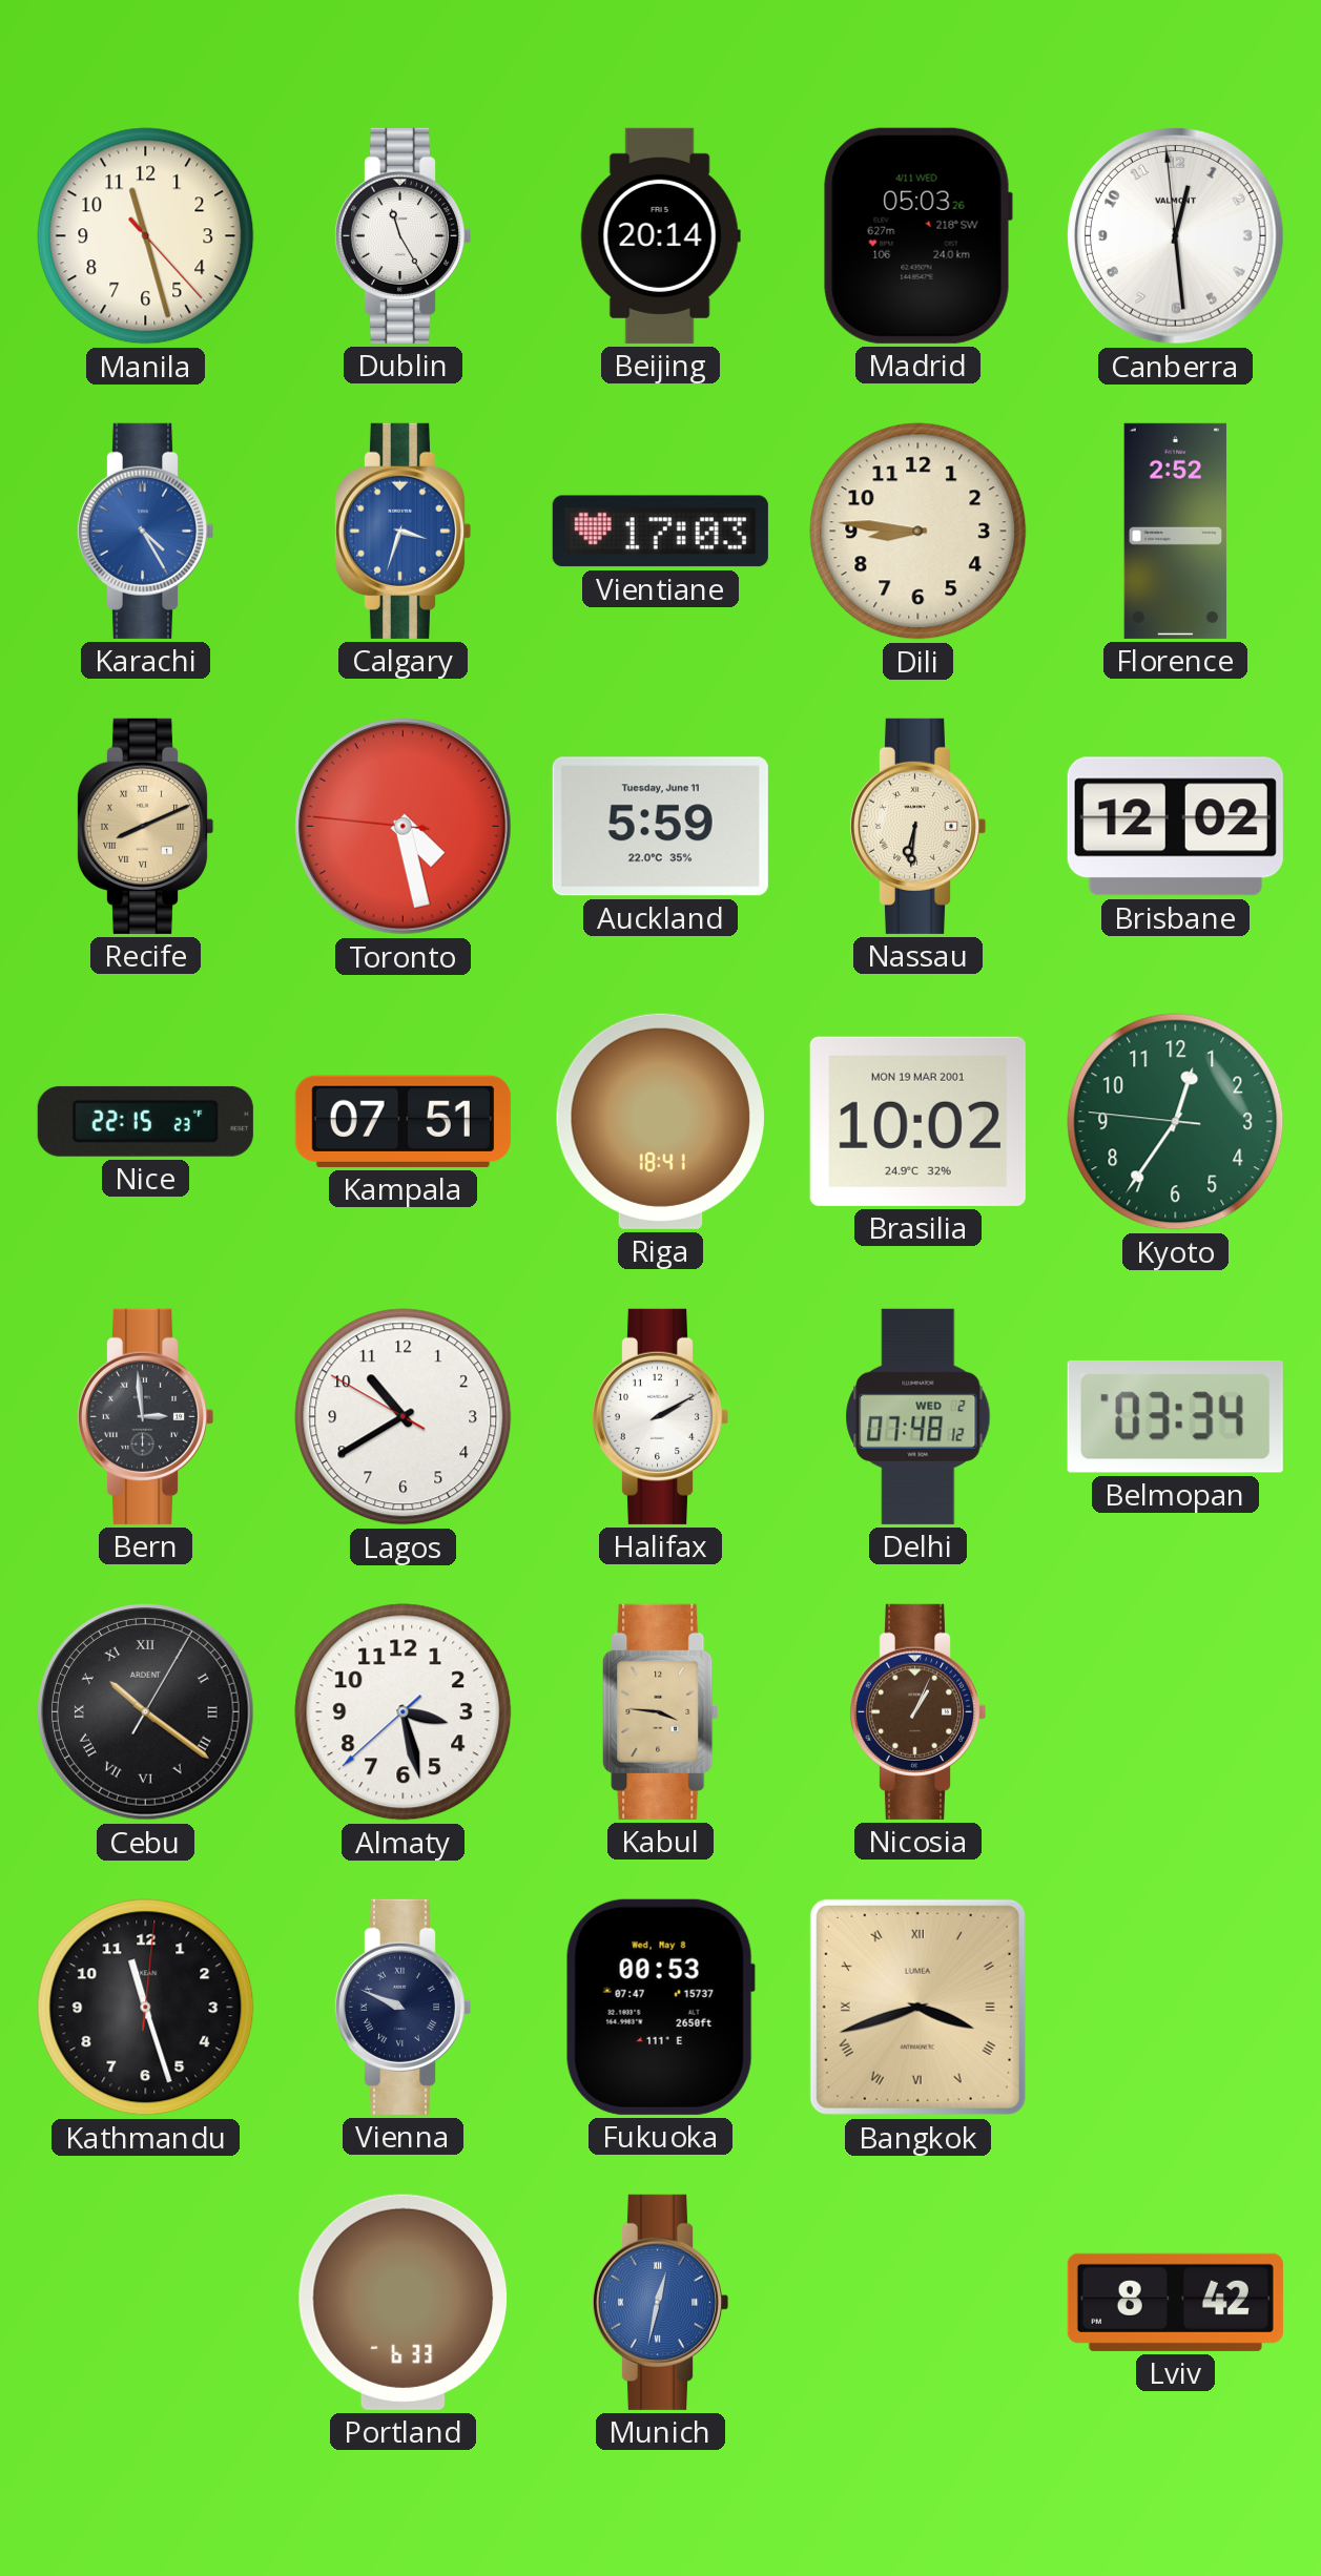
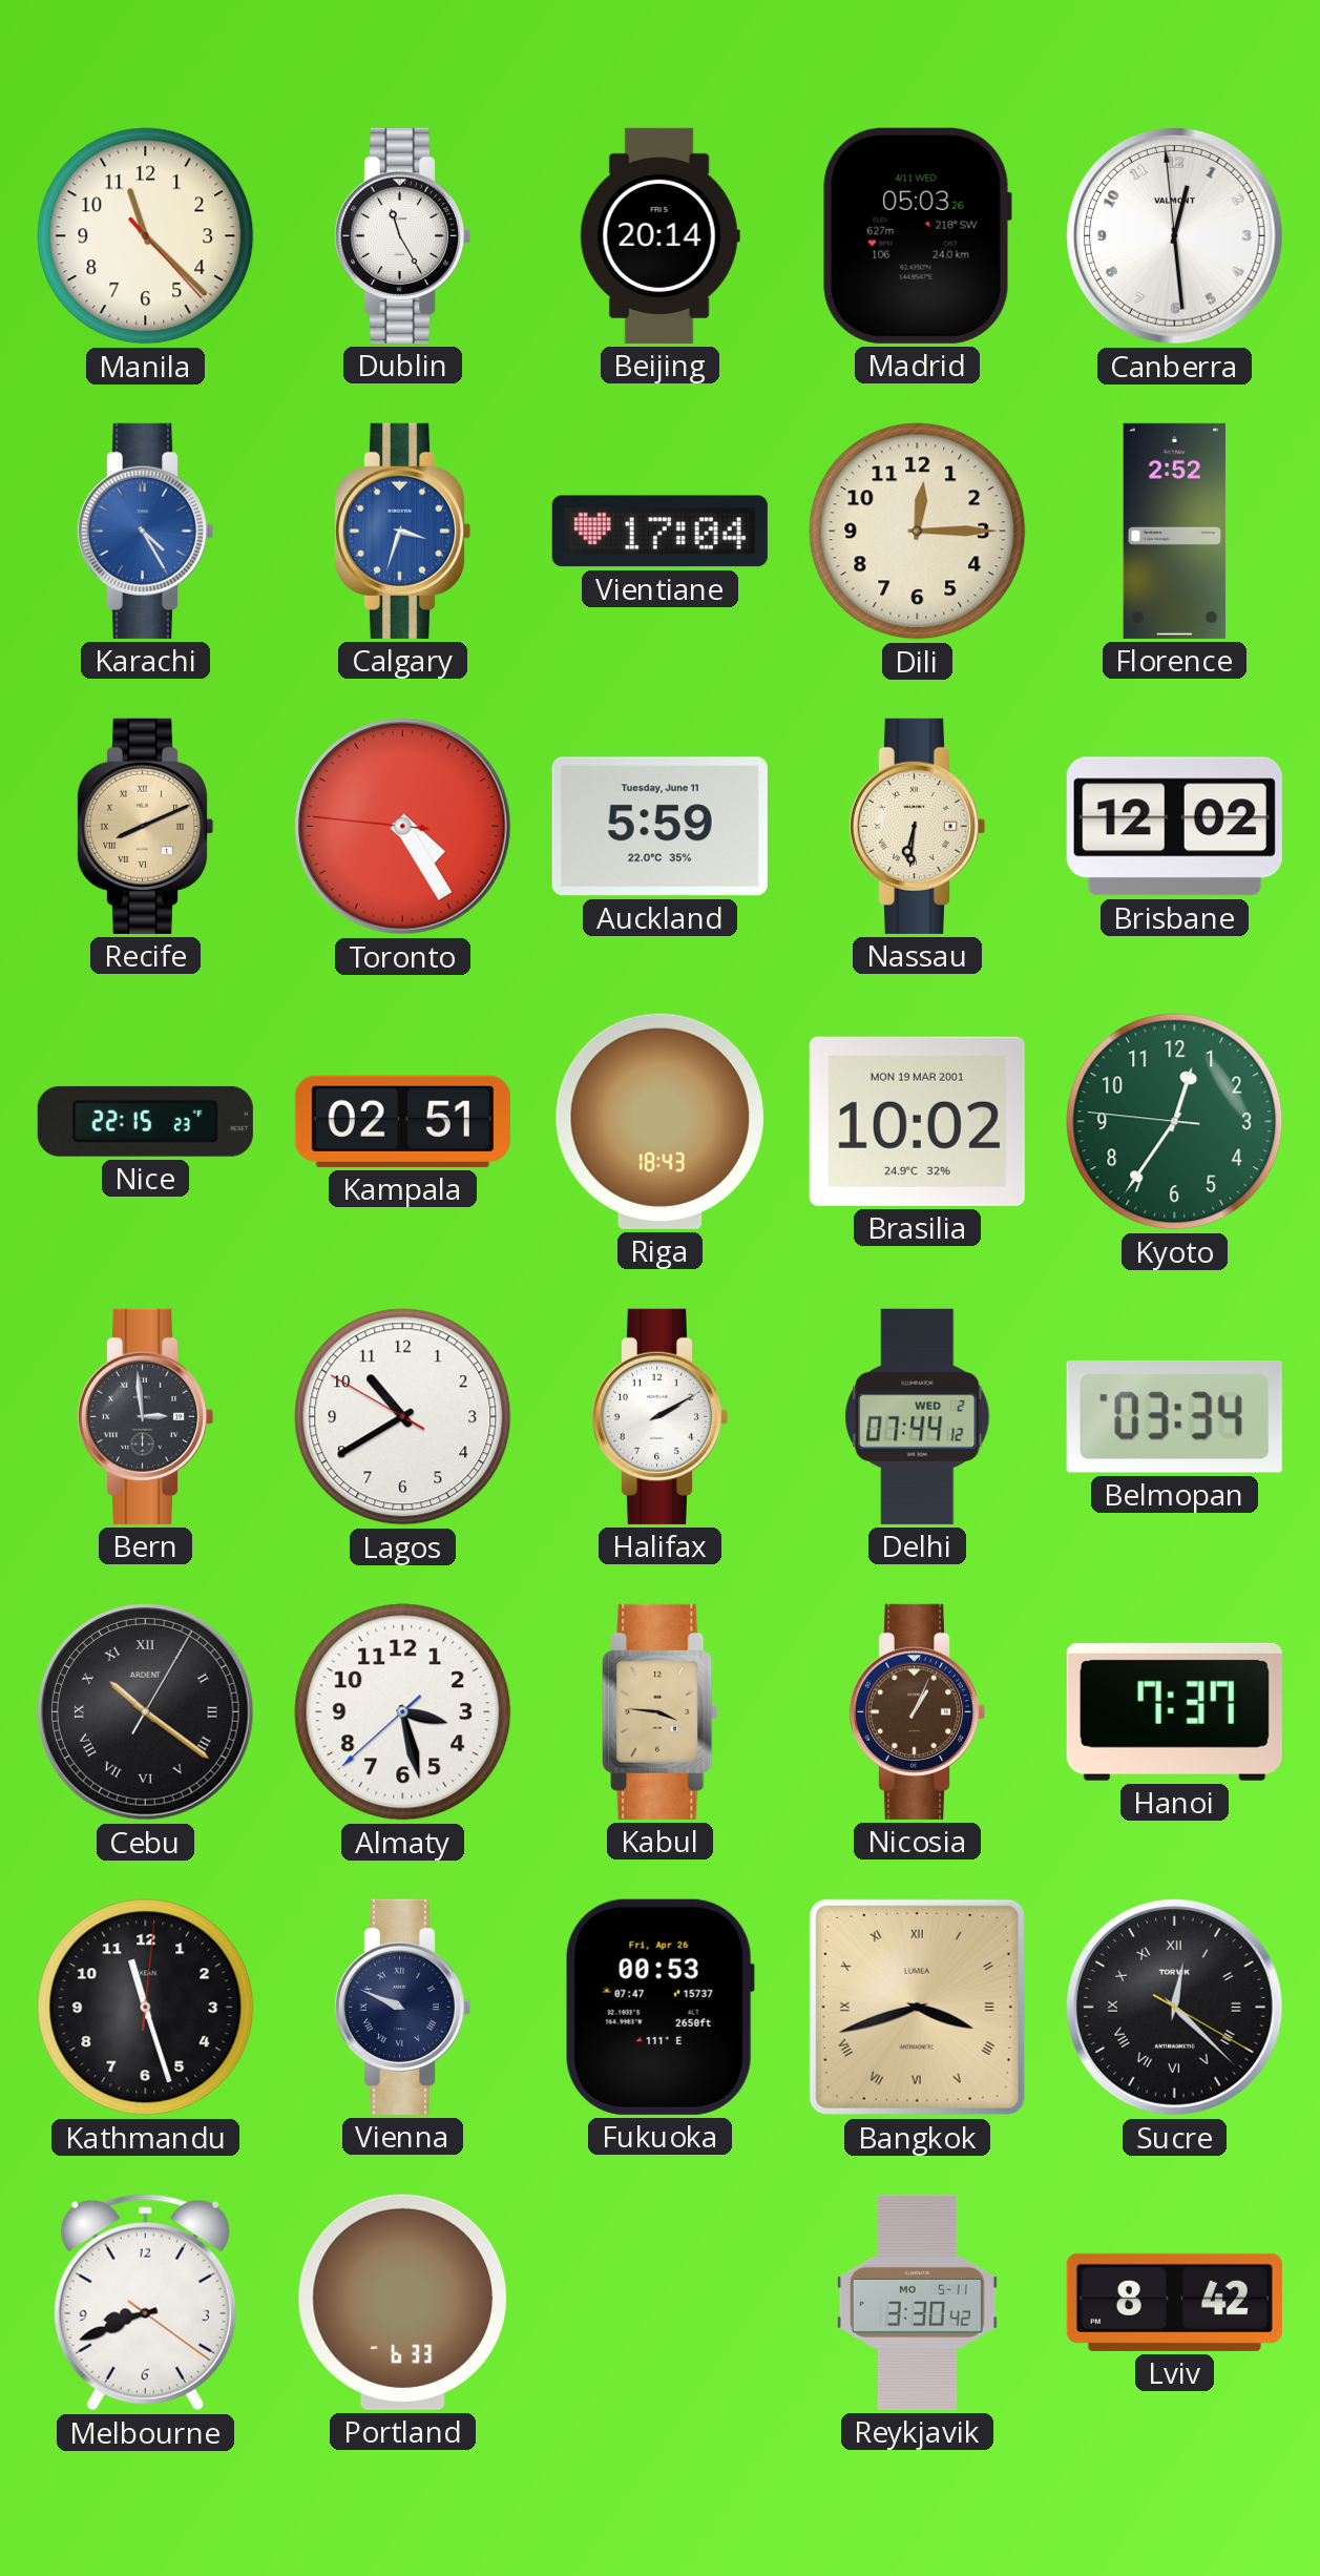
Manila: 11:27 -> 11:22 (146, 236)
Vientiane: 17:03 -> 17:04 (659, 532)
Dili: 8:46 -> 12:15 (918, 532)
Toronto: 4:27 -> 4:24 (403, 827)
Kampala: 07:51 -> 02:51 (402, 1121)
Riga: 18:41 -> 18:43 (659, 1121)
Delhi: 07:48 -> 07:44 (918, 1416)
Hanoi: none -> 7:37 (1174, 1711)
Fukuoka date: Wed, May 8 -> Fri, Apr 26 (659, 2007)
Sucre: none -> 12:22 (1175, 2008)
Melbourne: none -> 8:41 (145, 2303)
Munich: 12:32 -> none (660, 2302)
Reykjavik: none -> 3:30 (917, 2302)
